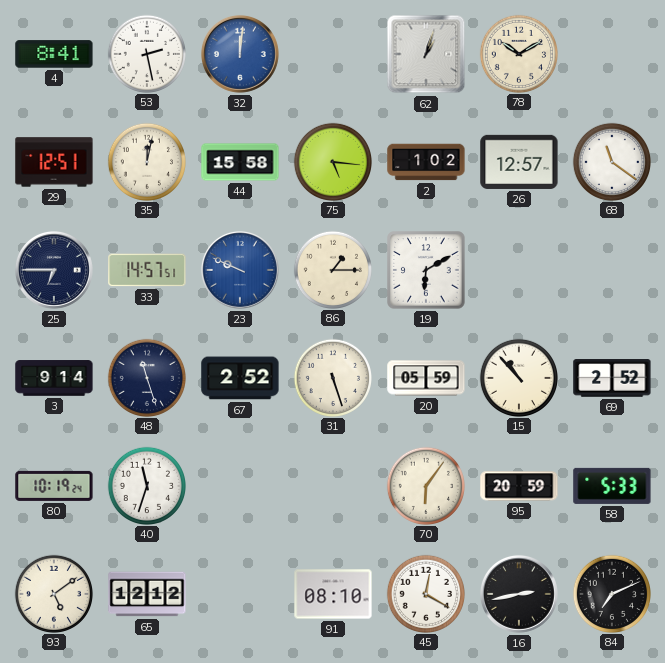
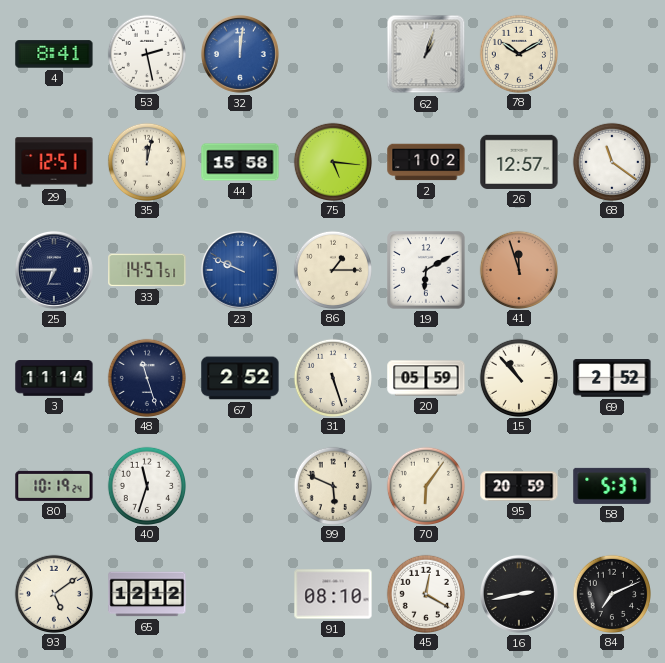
41: none -> 11:57 (518, 269)
3: 9:14 -> 11:14 (54, 378)
99: none -> 5:49 (332, 485)
58: 5:33 -> 5:37 (612, 486)
